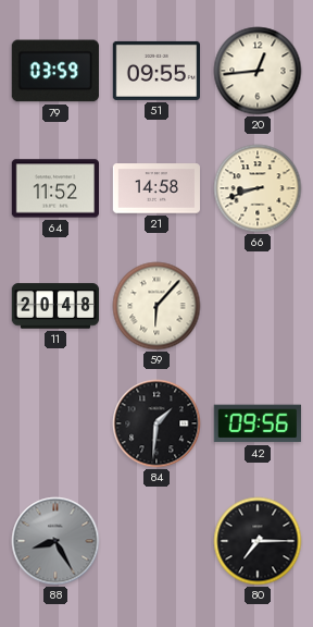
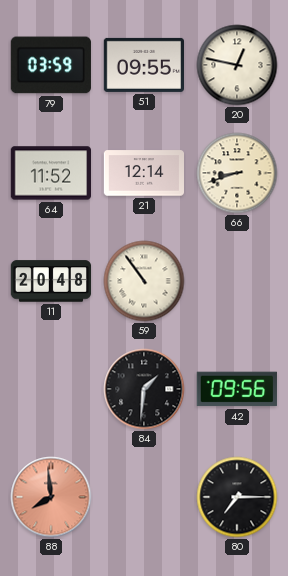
20: 12:44 -> 12:47 (237, 65)
21: 14:58 -> 12:14 (143, 173)
59: 6:07 -> 10:54 (144, 281)
88: 8:25 -> 7:59 (51, 497)
88 dial: grey -> salmon (51, 497)
